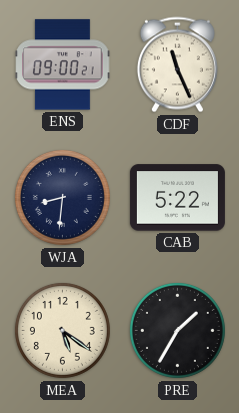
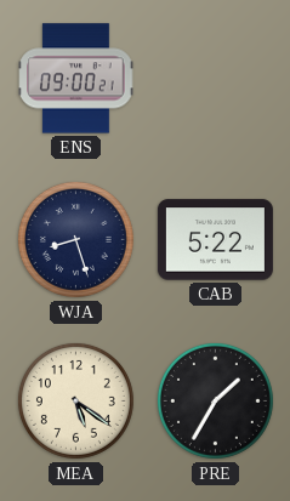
CDF: 11:26 -> none (177, 65)
WJA: 8:31 -> 8:27 (75, 239)
